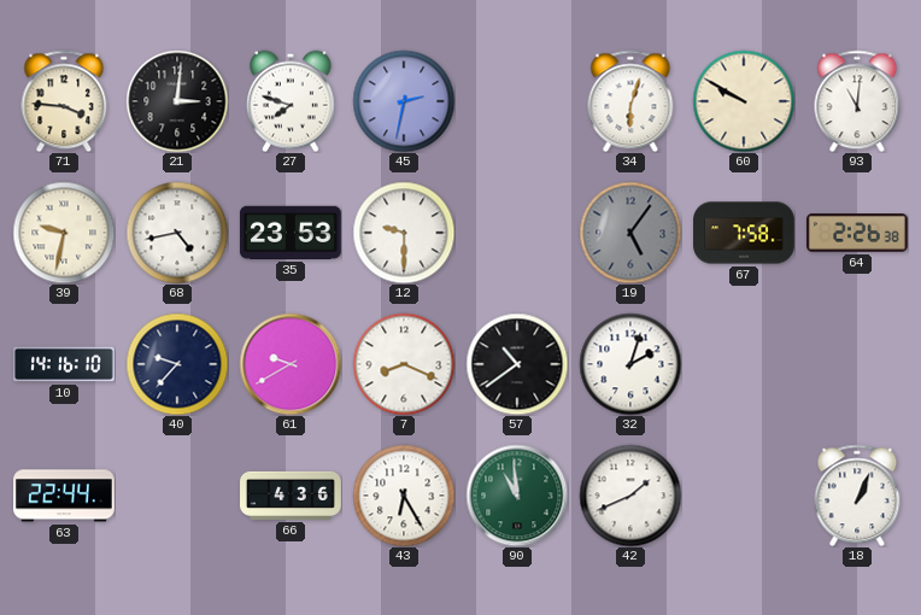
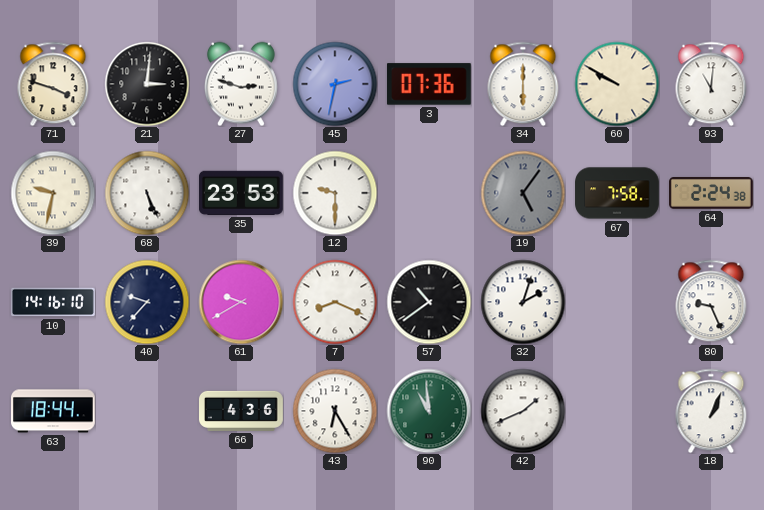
71: 3:46 -> 3:48 (53, 84)
27: 7:48 -> 2:48 (241, 84)
3: none -> 07:36 (429, 84)
34: 6:03 -> 6:00 (523, 84)
68: 4:43 -> 5:26 (147, 193)
64: 2:26 -> 2:24 (712, 194)
80: none -> 9:26 (711, 302)
63: 22:44 -> 18:44 (54, 411)
